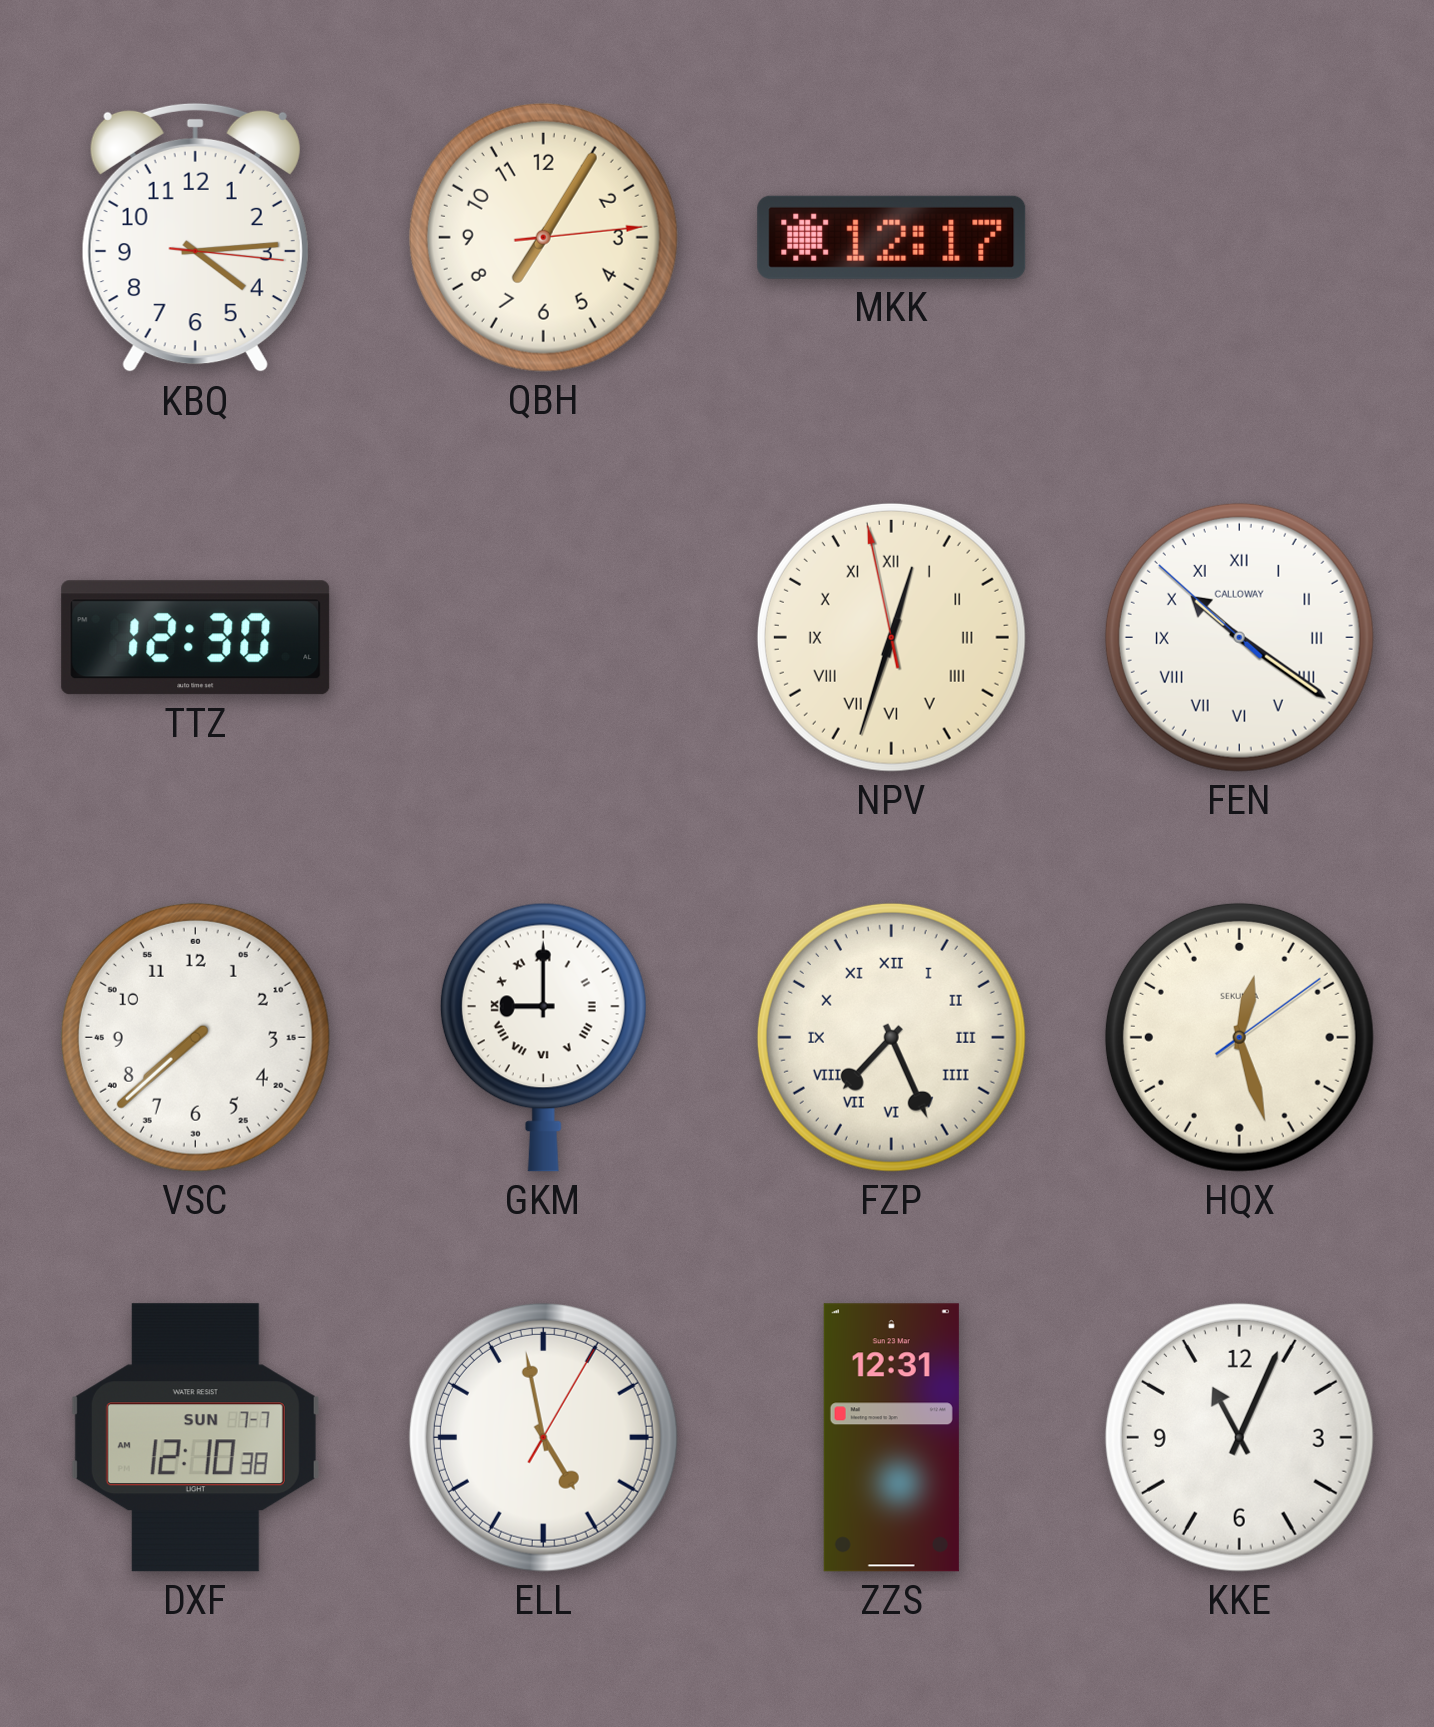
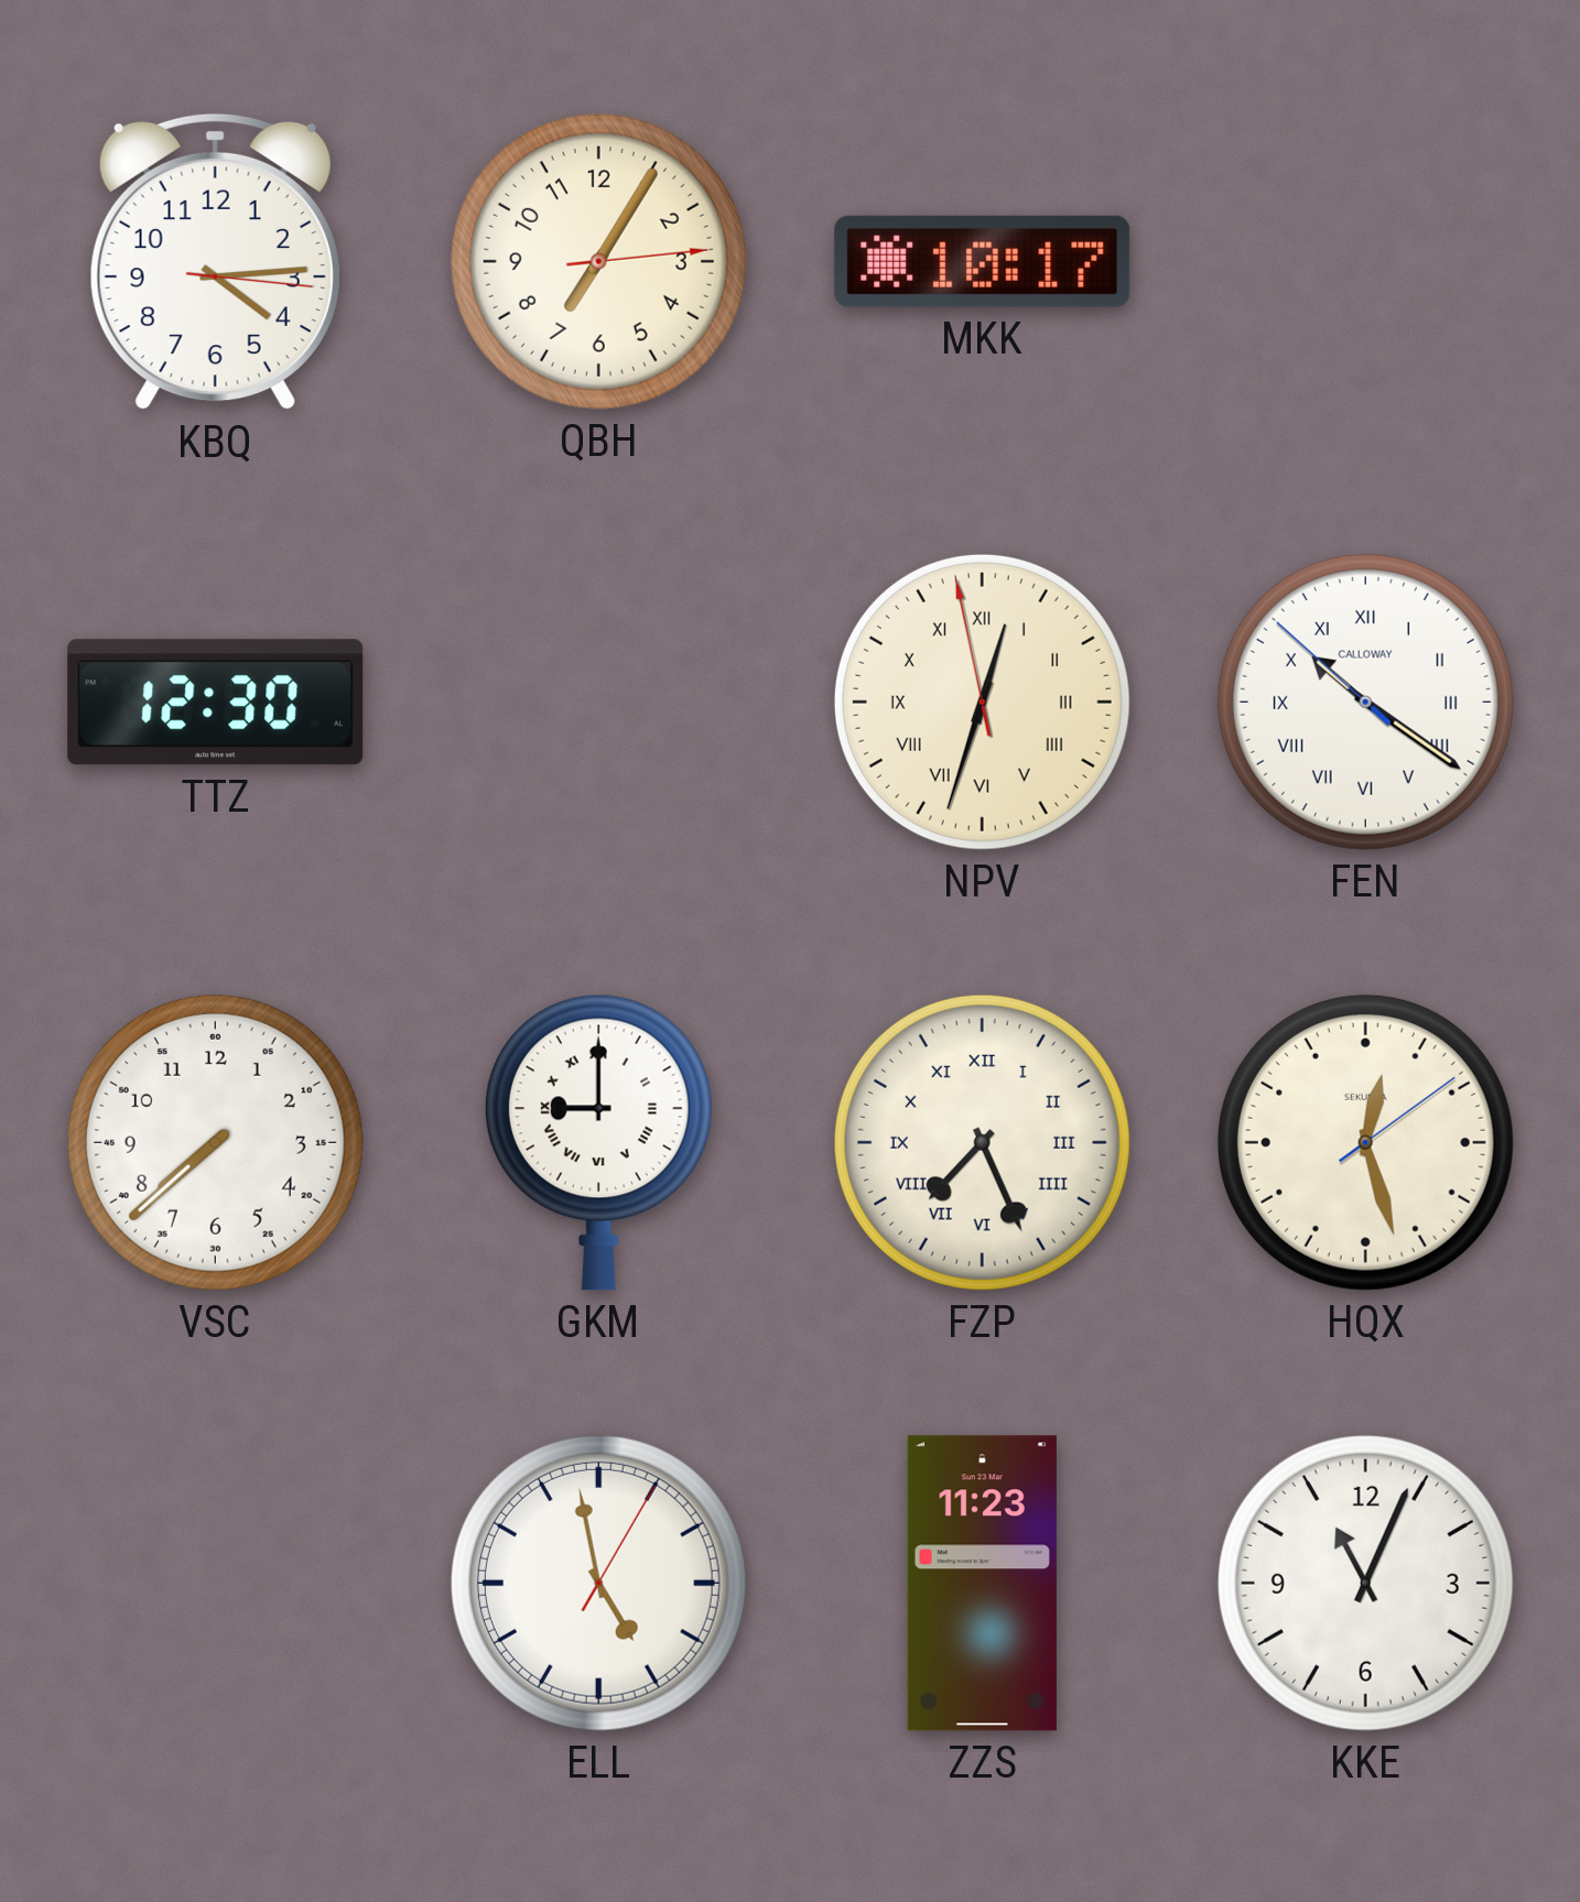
MKK: 12:17 -> 10:17 (983, 261)
DXF: 12:10 -> none (195, 1438)
ZZS: 12:31 -> 11:23 (982, 1584)
